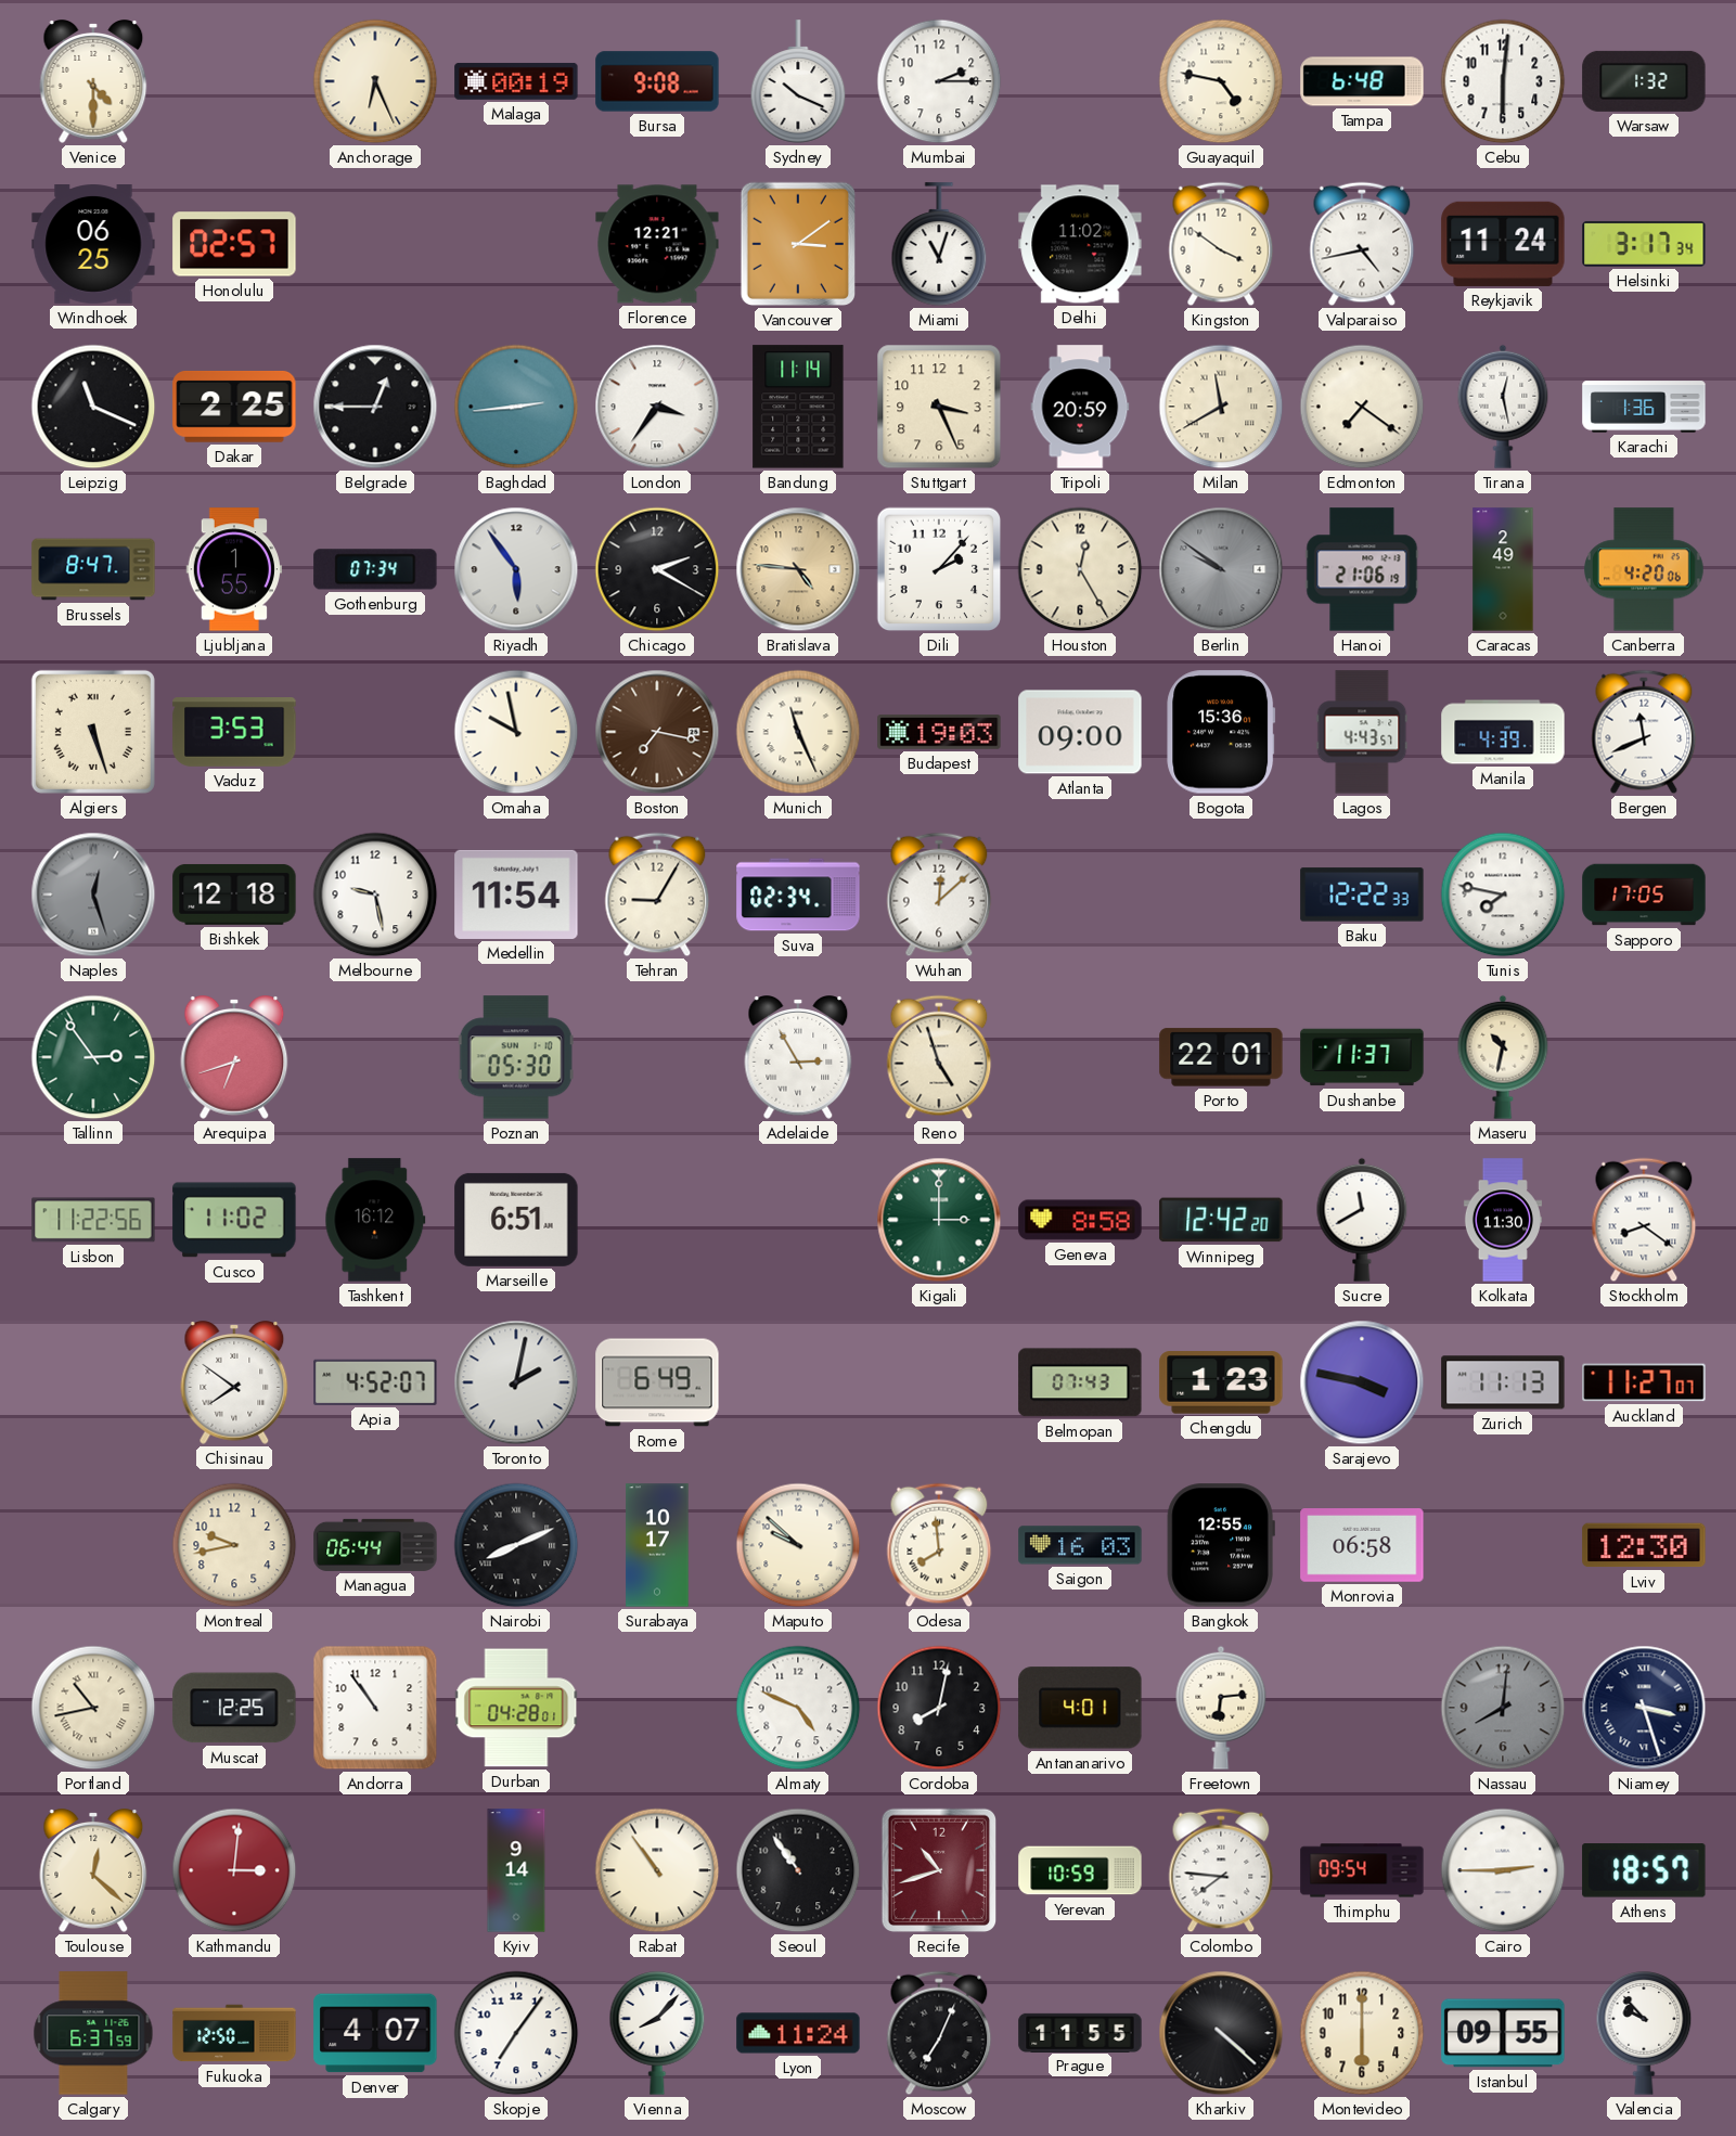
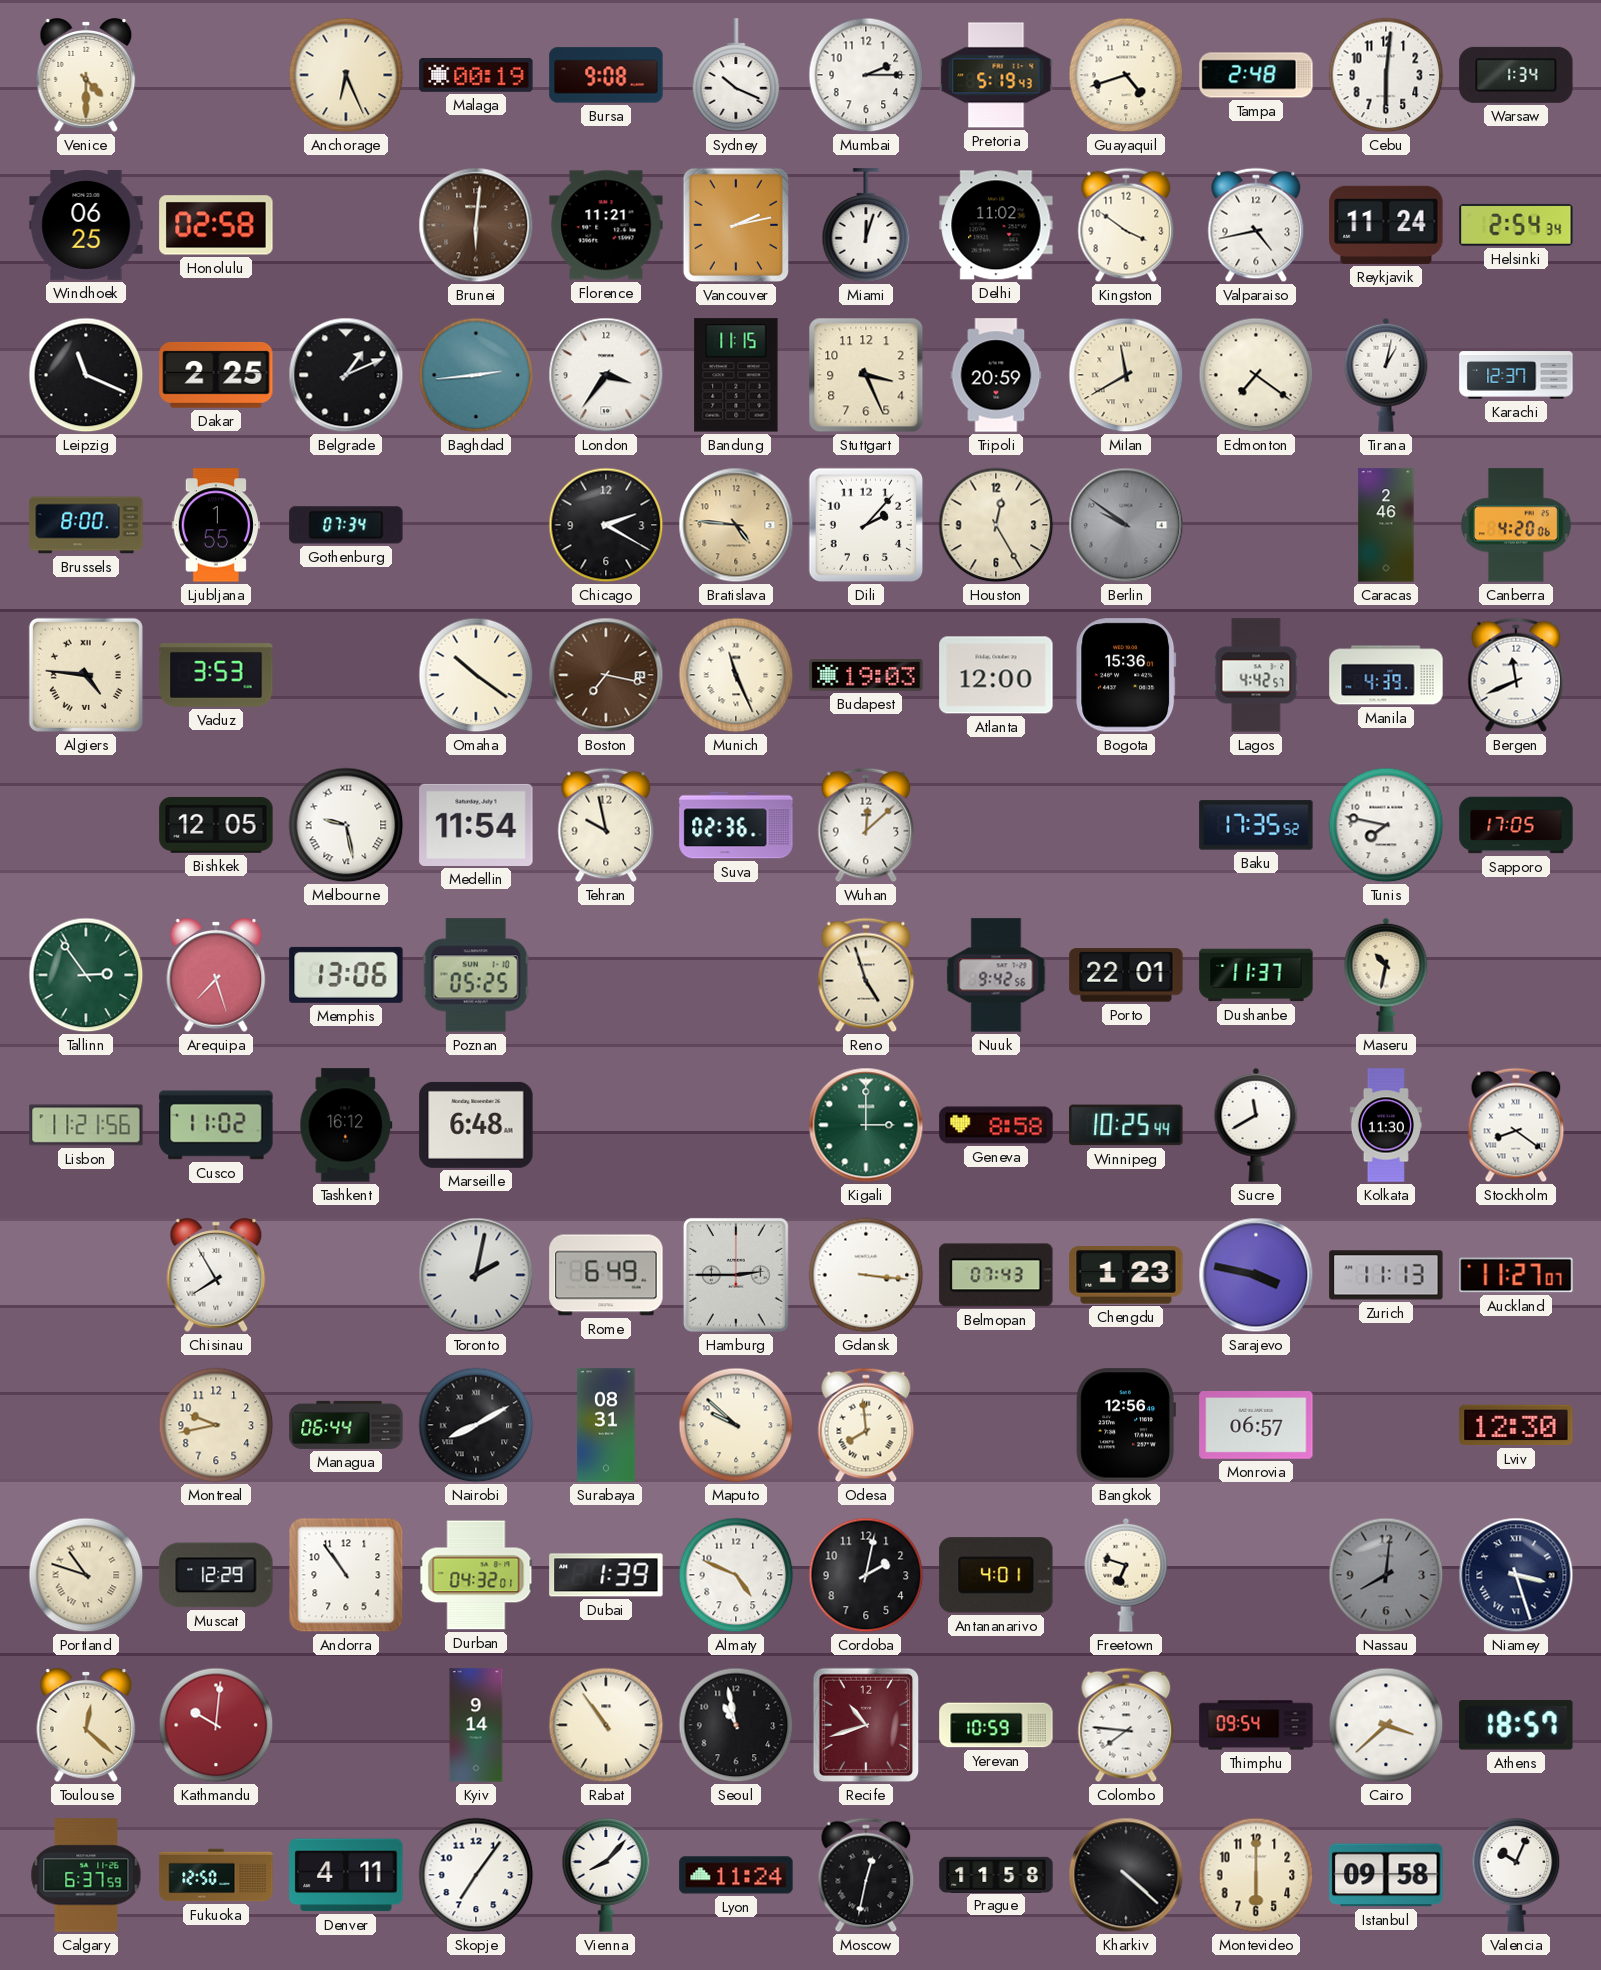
Pretoria: none -> 5:19 (996, 75)
Guayaquil: 4:47 -> 4:42 (1126, 75)
Tampa: 6:48 -> 2:48 (1256, 75)
Warsaw: 1:32 -> 1:34 (1516, 75)
Honolulu: 02:57 -> 02:58 (216, 225)
Brunei: none -> 6:01 (476, 225)
Florence: 12:21 -> 11:21 (606, 225)
Vancouver: 3:09 -> 2:13 (735, 225)
Miami: 11:03 -> 12:03 (866, 225)
Helsinki: 3:17 -> 2:54 (1516, 225)
Belgrade: 12:45 -> 1:11 (346, 375)
Bandung: 11:14 -> 11:15 (736, 375)
Tirana: 12:28 -> 1:02 (1386, 375)
Karachi: 1:36 -> 12:37 (1516, 375)
Brussels: 8:47 -> 8:00 (86, 525)
Riyadh: 5:54 -> none (516, 569)
Hanoi: 21:06 -> none (1362, 569)
Caracas: 2:49 -> 2:46 (1386, 525)
Algiers: 5:27 -> 4:46 (86, 675)
Omaha: 9:58 -> 10:21 (476, 675)
Atlanta: 09:00 -> 12:00 (996, 675)
Lagos: 4:43 -> 4:42 (1256, 675)
Naples: 12:27 -> none (93, 895)
Bishkek: 12:18 -> 12:05 (216, 825)
Melbourne numerals: Arabic -> Roman (346, 825)
Tehran: 9:05 -> 9:58 (606, 825)
Suva: 02:34 -> 02:36 (736, 825)
Baku: 12:22 -> 17:35 (1256, 825)
Arequipa: 6:42 -> 7:27 (216, 976)
Memphis: none -> 13:06 (346, 975)
Poznan: 05:30 -> 05:25 (476, 975)
Adelaide: 2:55 -> none (798, 1058)
Nuuk: none -> 9:42 (996, 975)
Lisbon: 11:22 -> 11:21 (86, 1125)
Marseille: 6:51 -> 6:48 (476, 1125)
Winnipeg: 12:42 -> 10:25 (1126, 1125)
Chisinau: 7:51 -> 7:55 (216, 1276)
Apia: 4:52 -> none (375, 1382)
Hamburg: none -> 2:45 (736, 1275)
Gdansk: none -> 3:16 (866, 1275)
Nairobi: 8:11 -> 8:10 (476, 1425)
Surabaya: 10:17 -> 08:31 (606, 1425)
Saigon: 16:03 -> none (1080, 1545)
Bangkok: 12:55 -> 12:56 (1126, 1425)
Monrovia: 06:58 -> 06:57 (1256, 1426)
Portland: 10:43 -> 10:48 (86, 1575)
Muscat: 12:25 -> 12:29 (216, 1575)
Durban: 04:28 -> 04:32 (476, 1575)
Dubai: none -> 1:39 (606, 1575)
Cordoba: 8:02 -> 2:02 (866, 1575)
Freetown: 6:14 -> 6:48 (1126, 1575)
Kathmandu: 3:01 -> 10:01 (216, 1725)
Seoul: 10:54 -> 10:58 (736, 1725)
Cairo: 2:45 -> 3:38 (1386, 1725)
Denver: 4:07 -> 4:11 (346, 1875)
Moscow: 7:04 -> 12:32 (866, 1875)
Prague: 11:55 -> 11:58 (996, 1874)
Istanbul: 09:55 -> 09:58 (1386, 1875)
Valencia: 9:53 -> 10:04 (1516, 1875)
